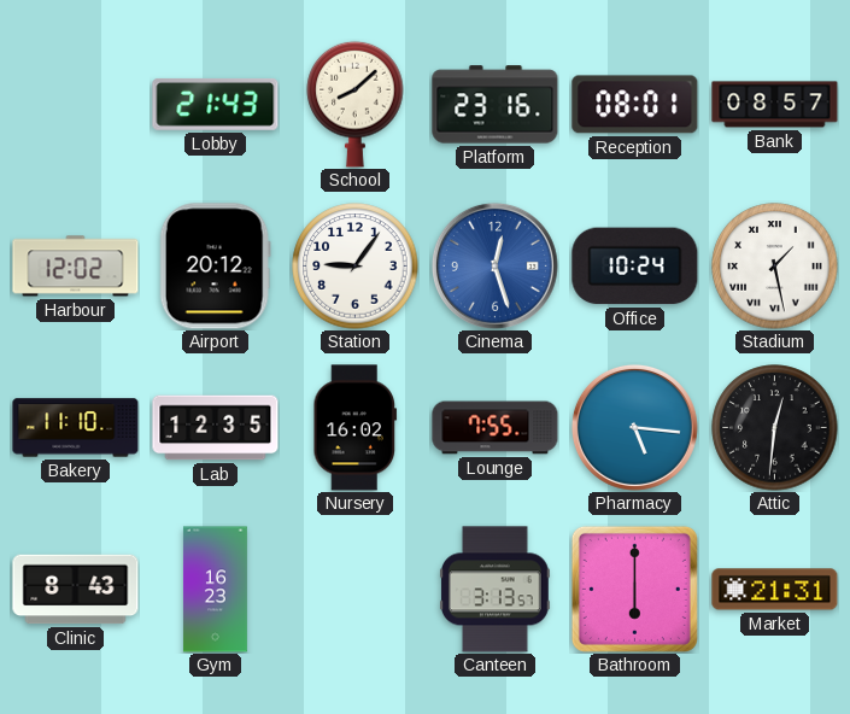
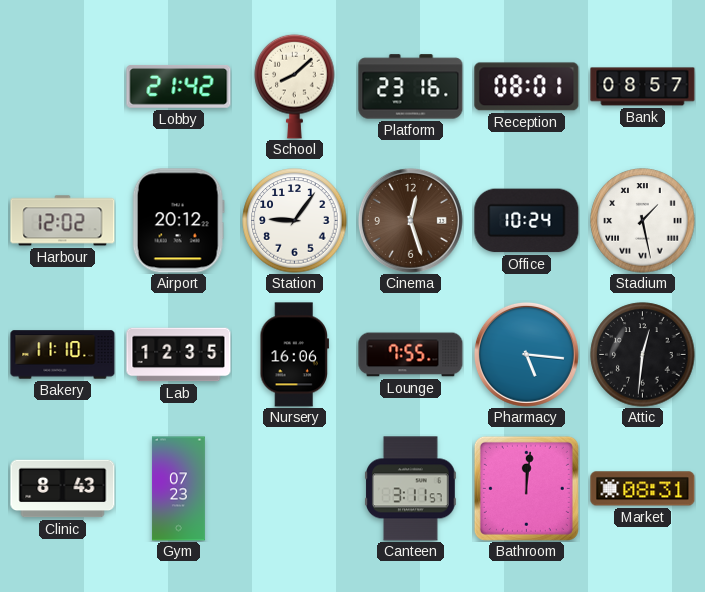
Lobby: 21:43 -> 21:42 (179, 87)
Cinema dial: blue -> brown (410, 220)
Nursery: 16:02 -> 16:06 (295, 355)
Gym: 16:23 -> 07:23 (178, 489)
Canteen: 3:13 -> 3:11 (410, 489)
Bathroom: 6:00 -> 12:01 (526, 488)
Market: 21:31 -> 08:31 (643, 489)
